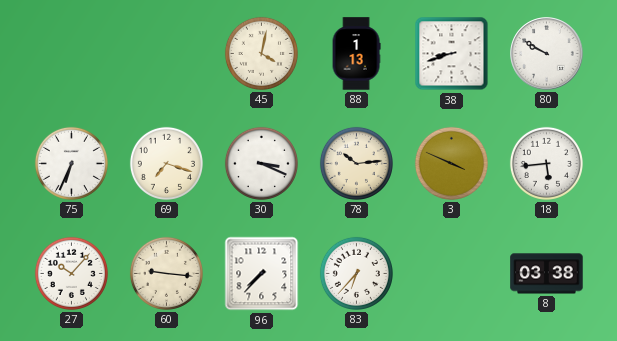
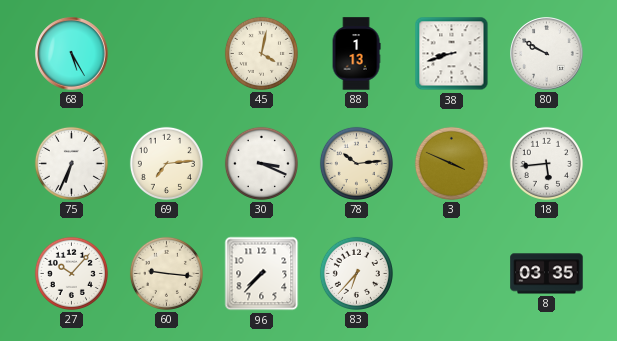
68: none -> 5:25 (72, 54)
69: 7:18 -> 7:14 (166, 163)
8: 03:38 -> 03:35 (547, 274)
